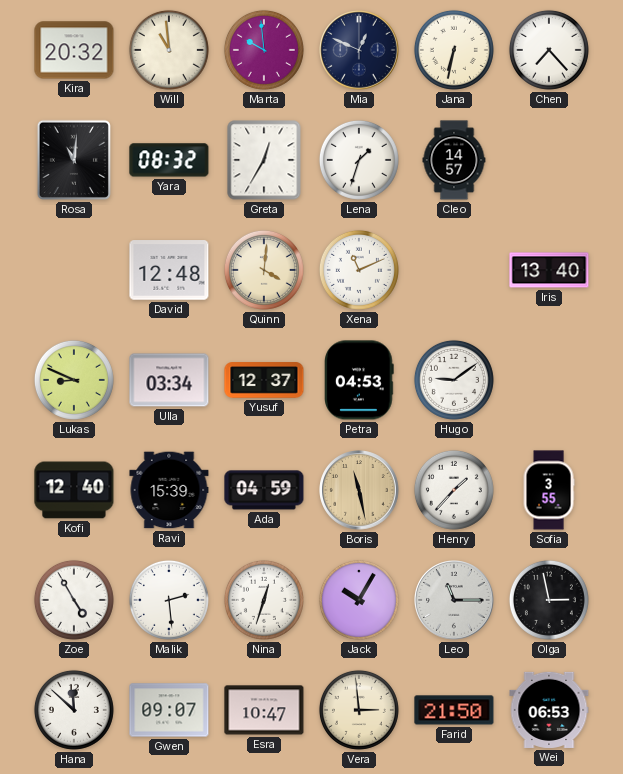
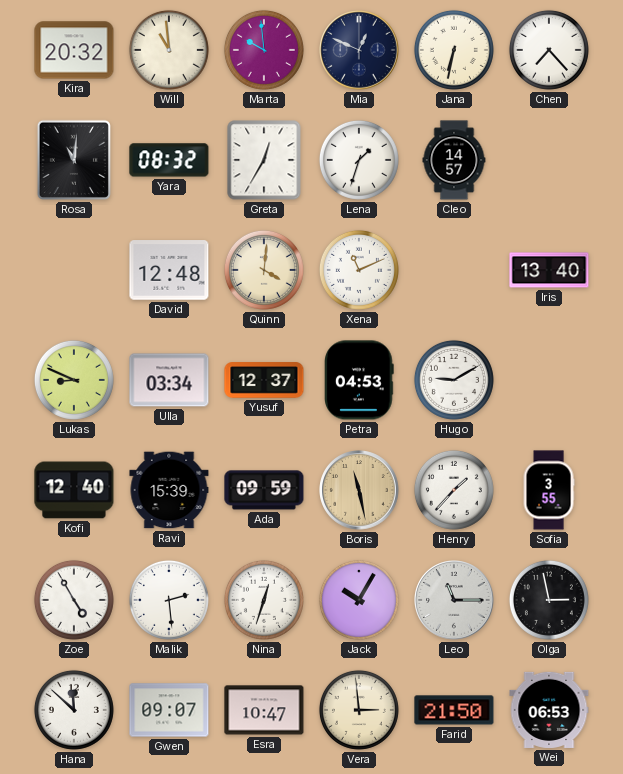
Hugo: 9:09 -> 9:10 (454, 380)
Ada: 04:59 -> 09:59 (264, 490)
